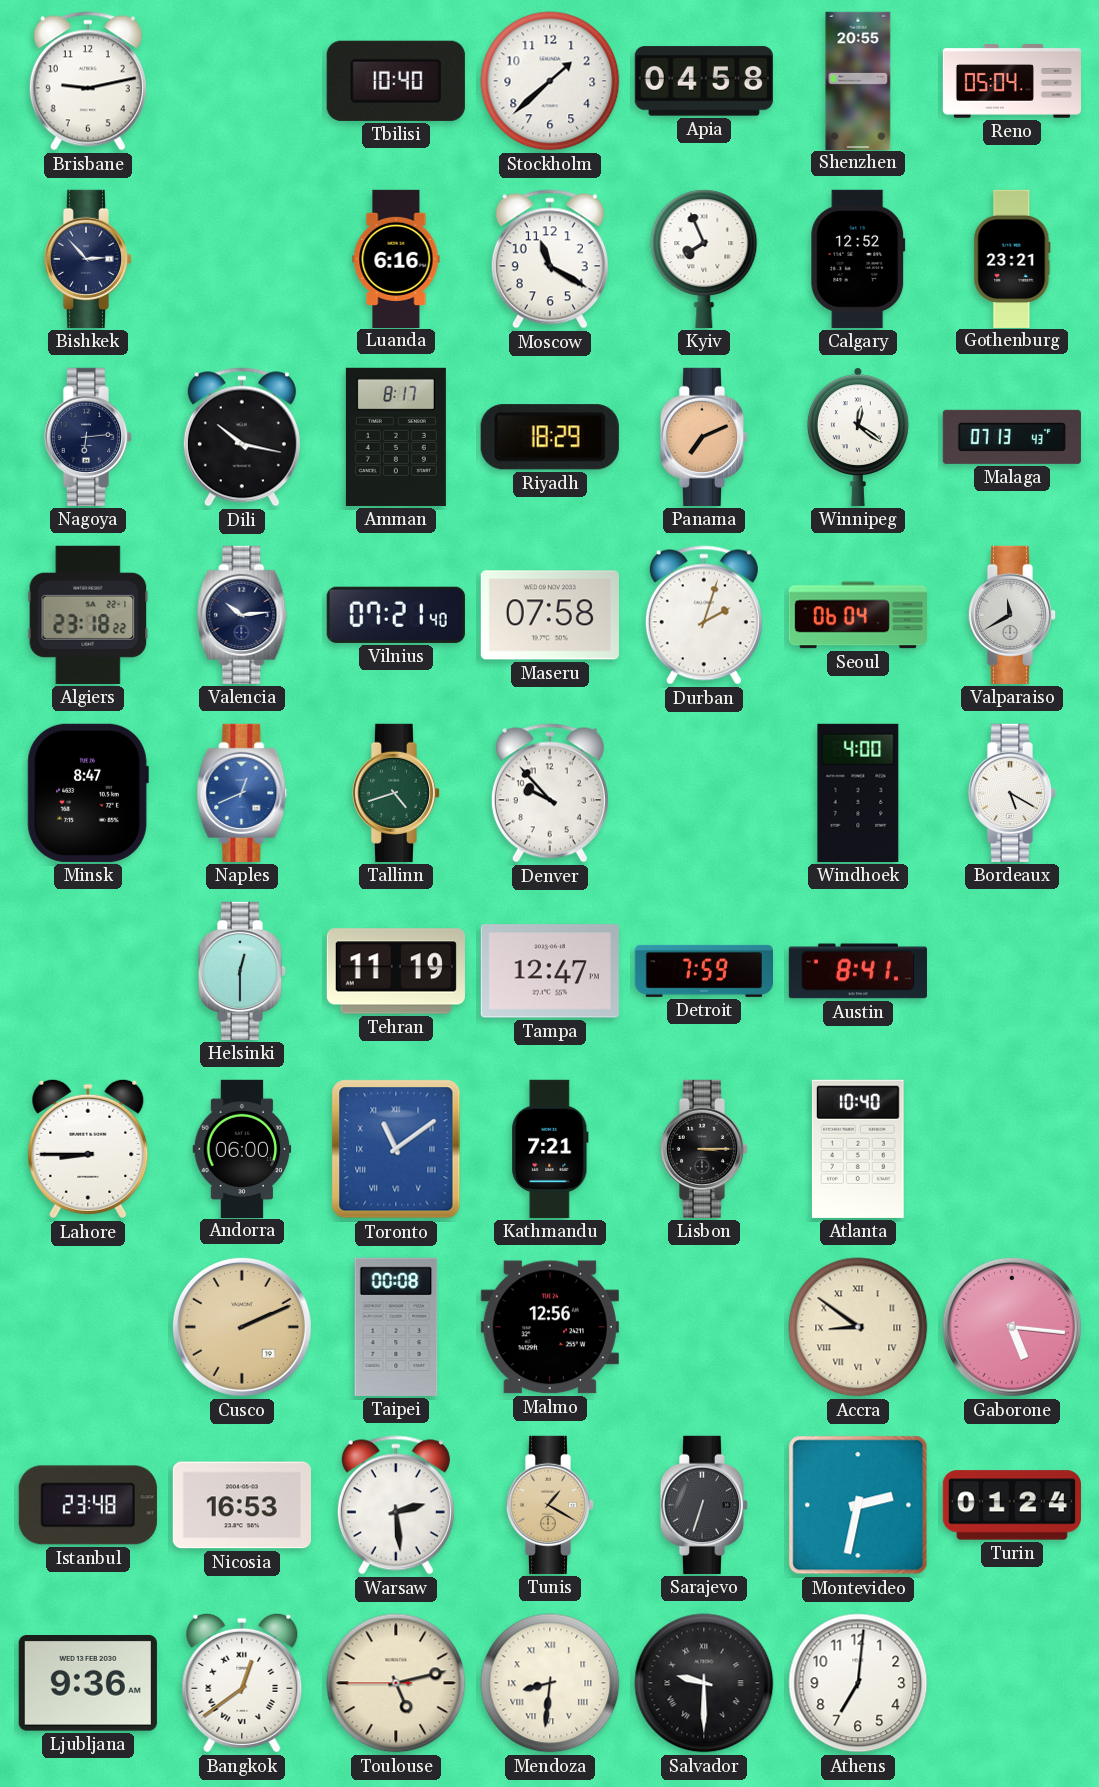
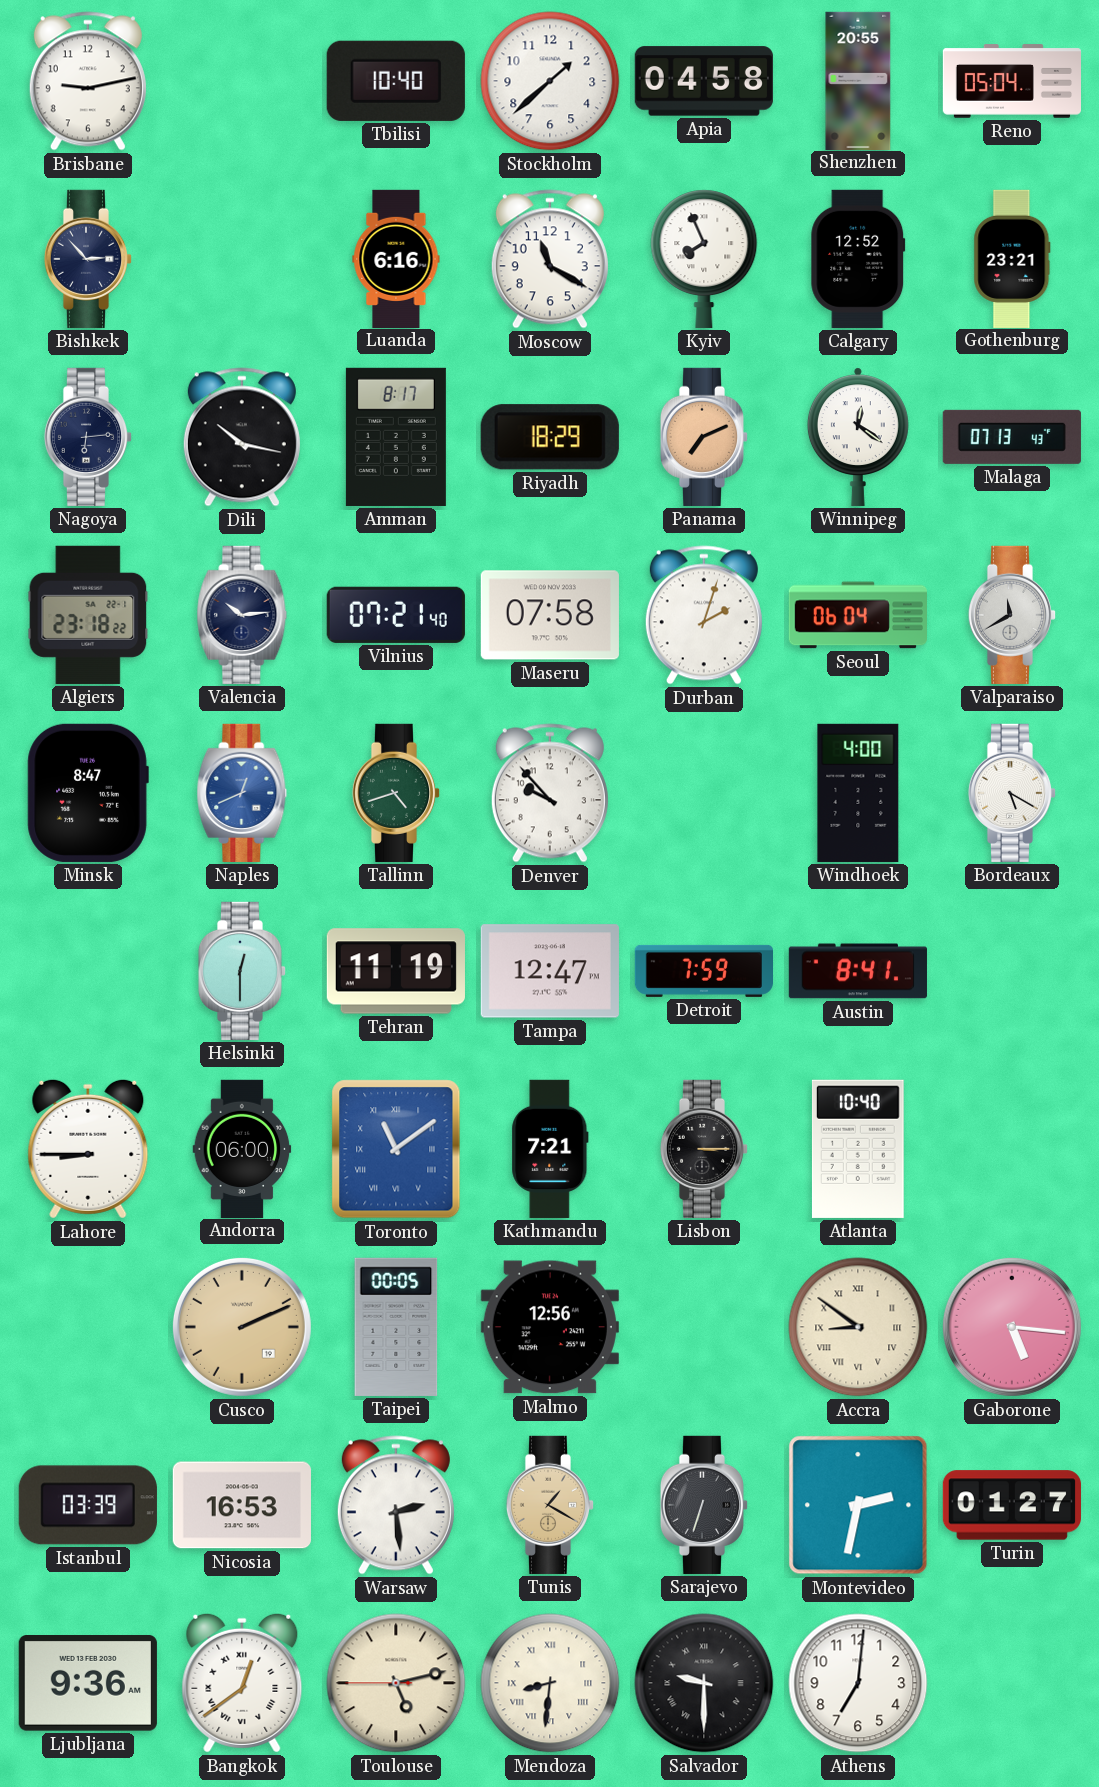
Taipei: 00:08 -> 00:05 (396, 1327)
Istanbul: 23:48 -> 03:39 (88, 1505)
Turin: 01:24 -> 01:27 (1012, 1505)
